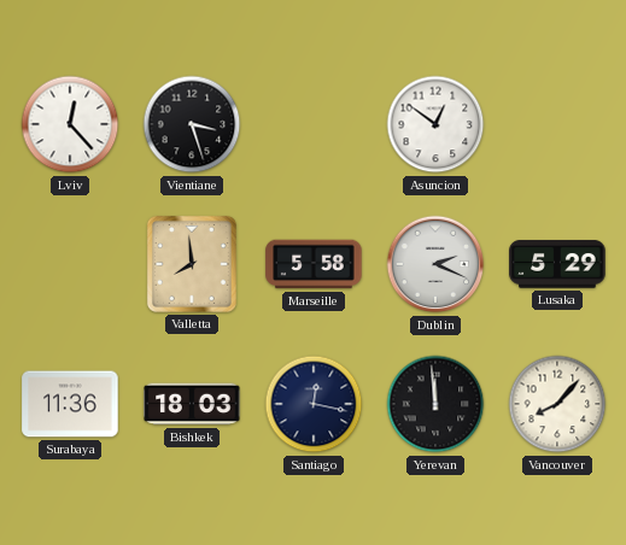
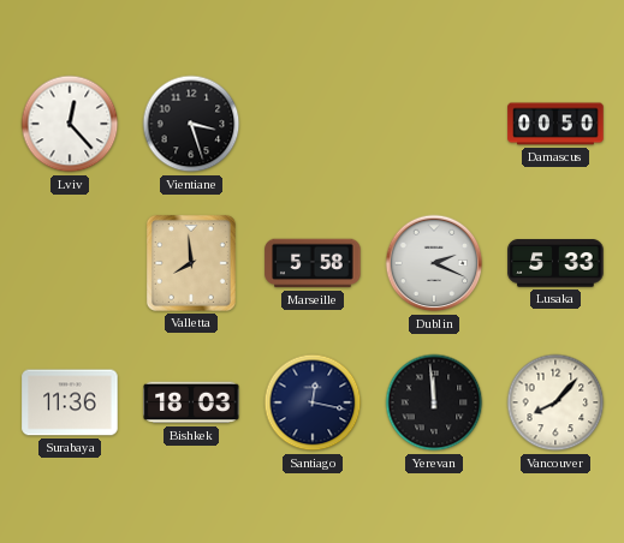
Asuncion: 12:51 -> none (435, 124)
Damascus: none -> 00:50 (555, 124)
Lusaka: 5:29 -> 5:33 (555, 263)
